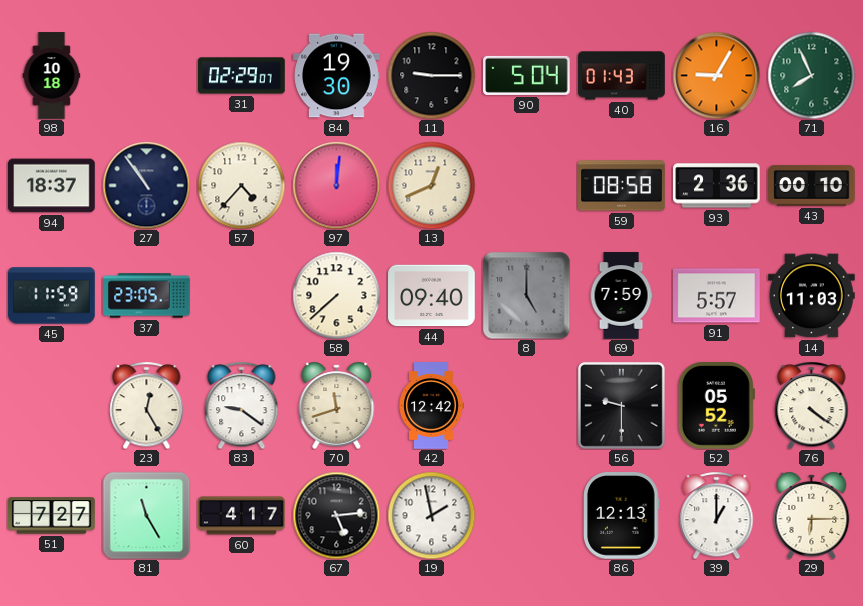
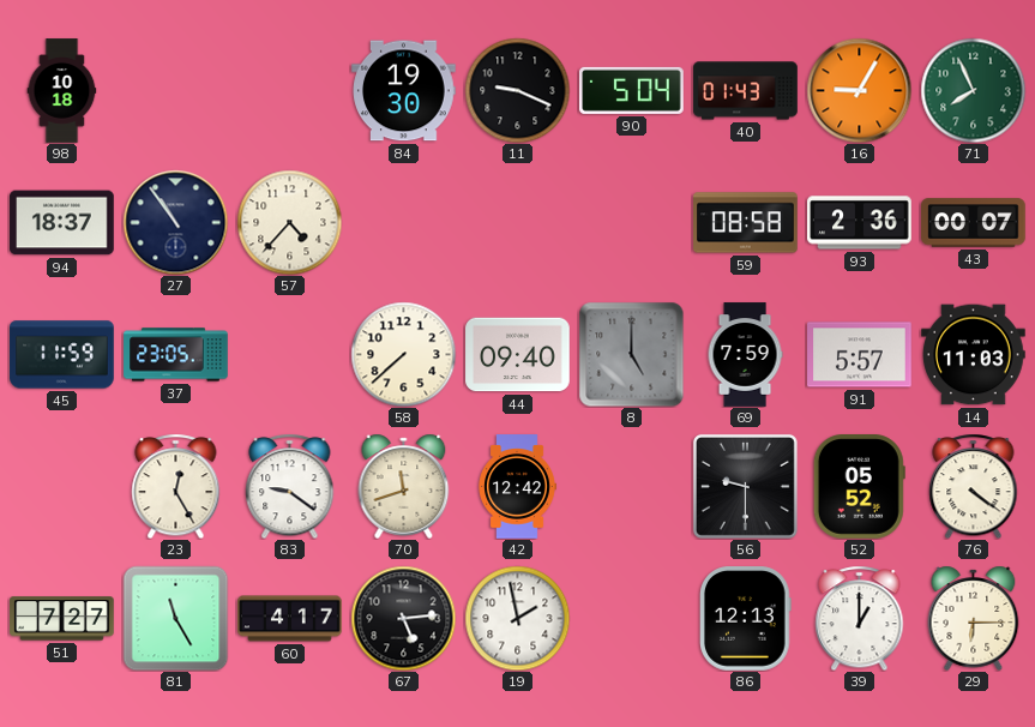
31: 02:29 -> none (242, 76)
11: 9:15 -> 9:19 (517, 90)
97: 12:01 -> none (336, 185)
13: 12:41 -> none (431, 185)
43: 00:10 -> 00:07 (974, 223)
